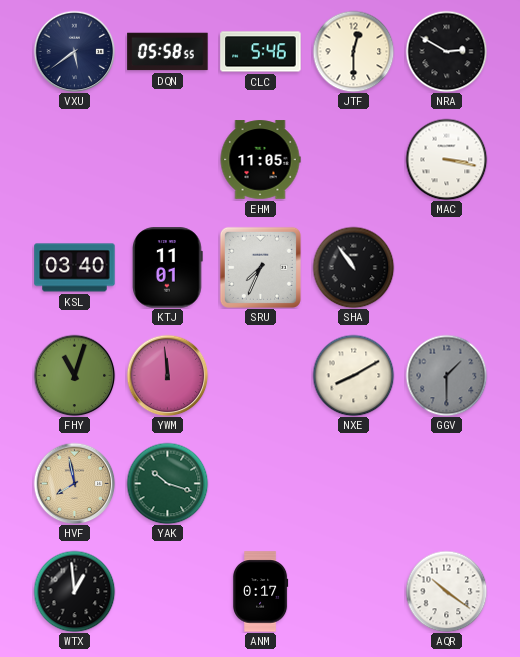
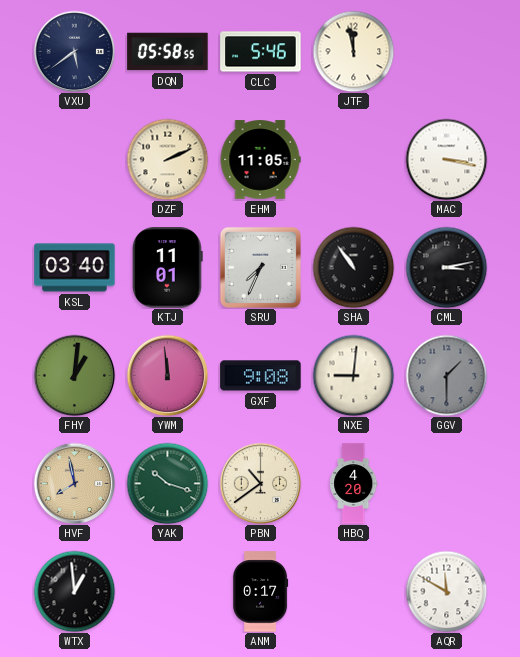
JTF: 12:30 -> 11:58 (353, 51)
NRA: 2:50 -> none (446, 51)
DZF: none -> 2:11 (167, 159)
CML: none -> 3:13 (446, 267)
FHY: 11:03 -> 1:01 (74, 375)
GXF: none -> 9:08 (261, 376)
NXE: 8:10 -> 9:01 (353, 375)
PBN: none -> 10:39 (260, 483)
HBQ: none -> 4:20 (354, 484)
AQR: 10:21 -> 11:50 (446, 591)
